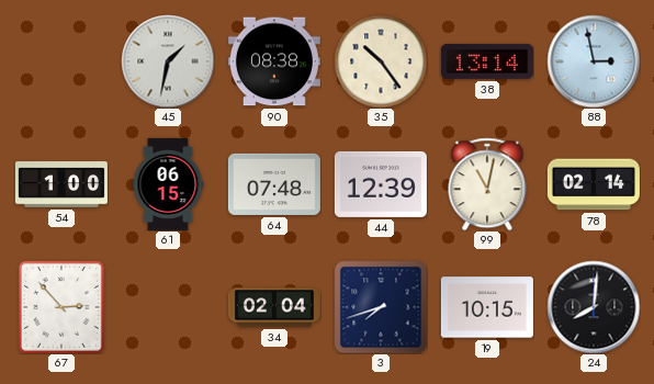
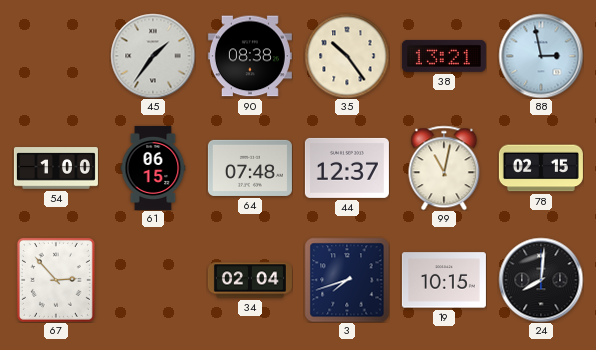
45: 1:32 -> 1:36 (153, 56)
38: 13:14 -> 13:21 (444, 56)
44: 12:39 -> 12:37 (347, 168)
78: 02:14 -> 02:15 (541, 168)
